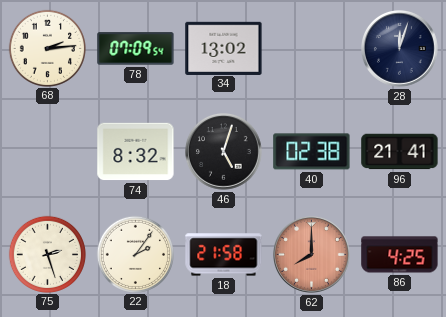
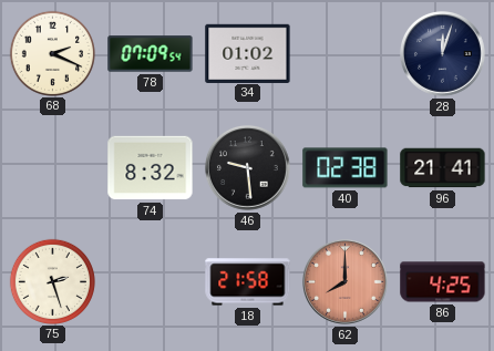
68: 2:14 -> 2:19 (52, 53)
34: 13:02 -> 01:02 (248, 53)
46: 5:03 -> 9:29 (248, 168)
22: 2:06 -> none (135, 254)
